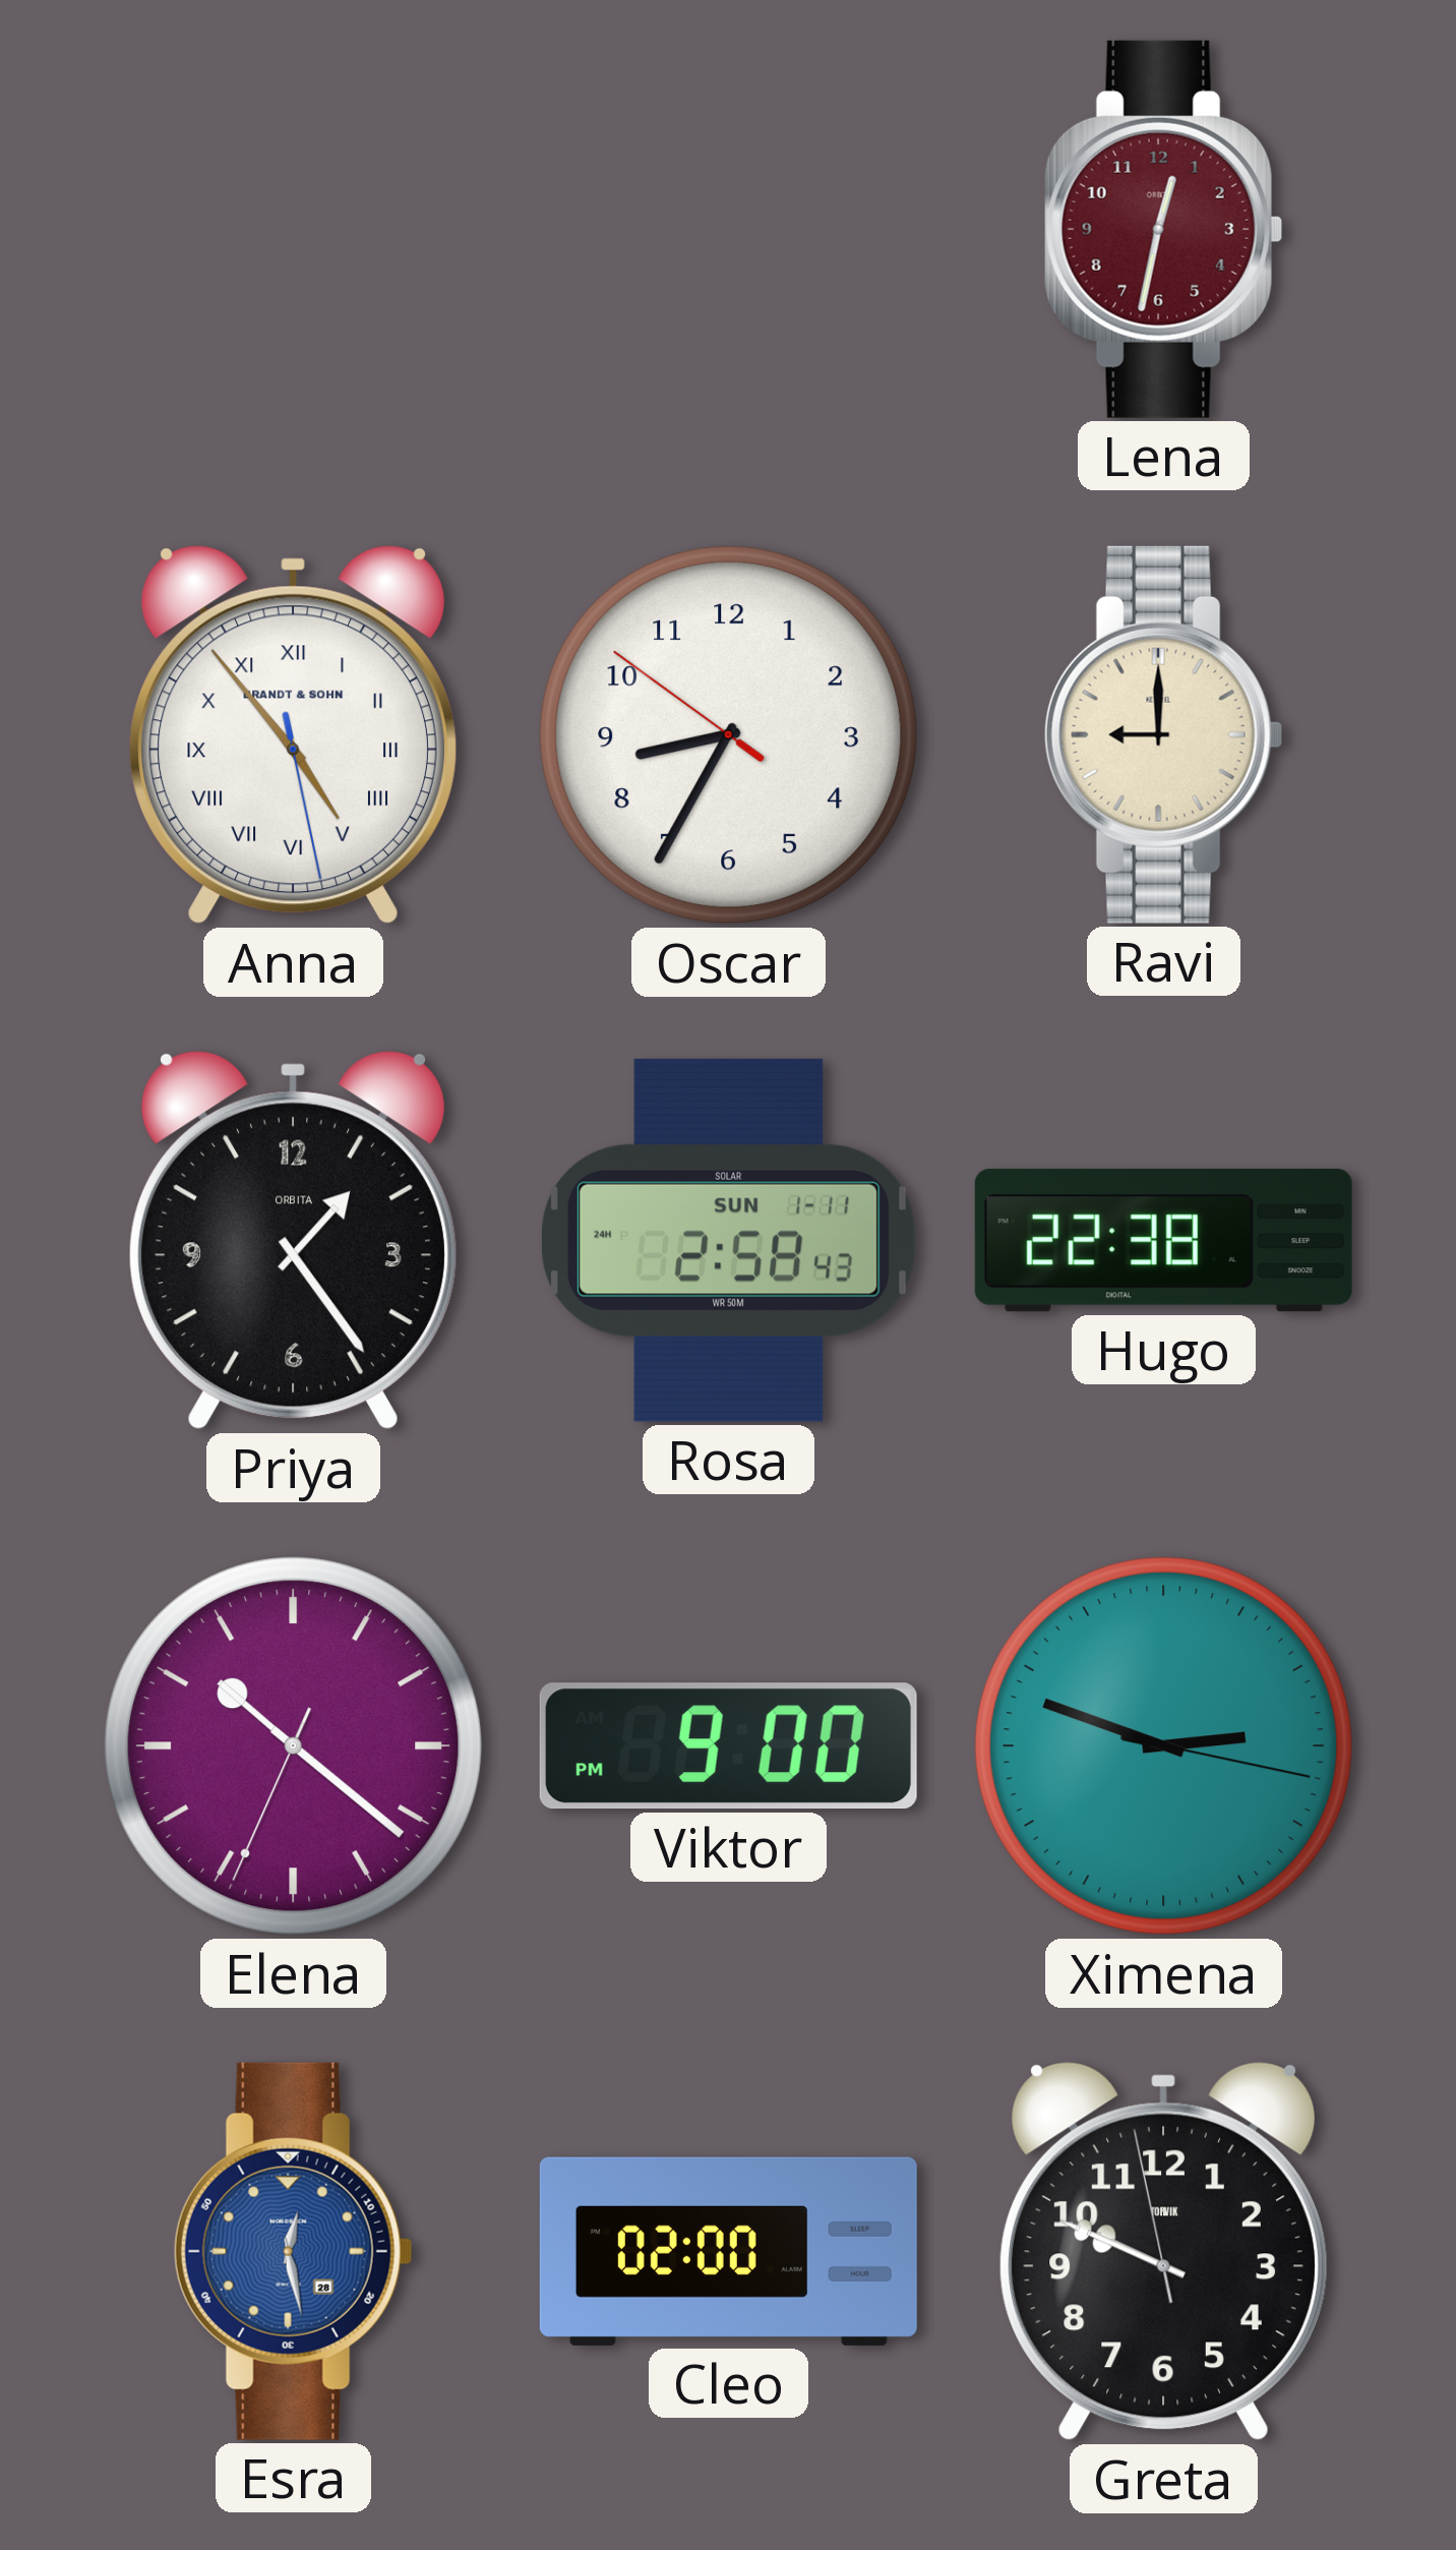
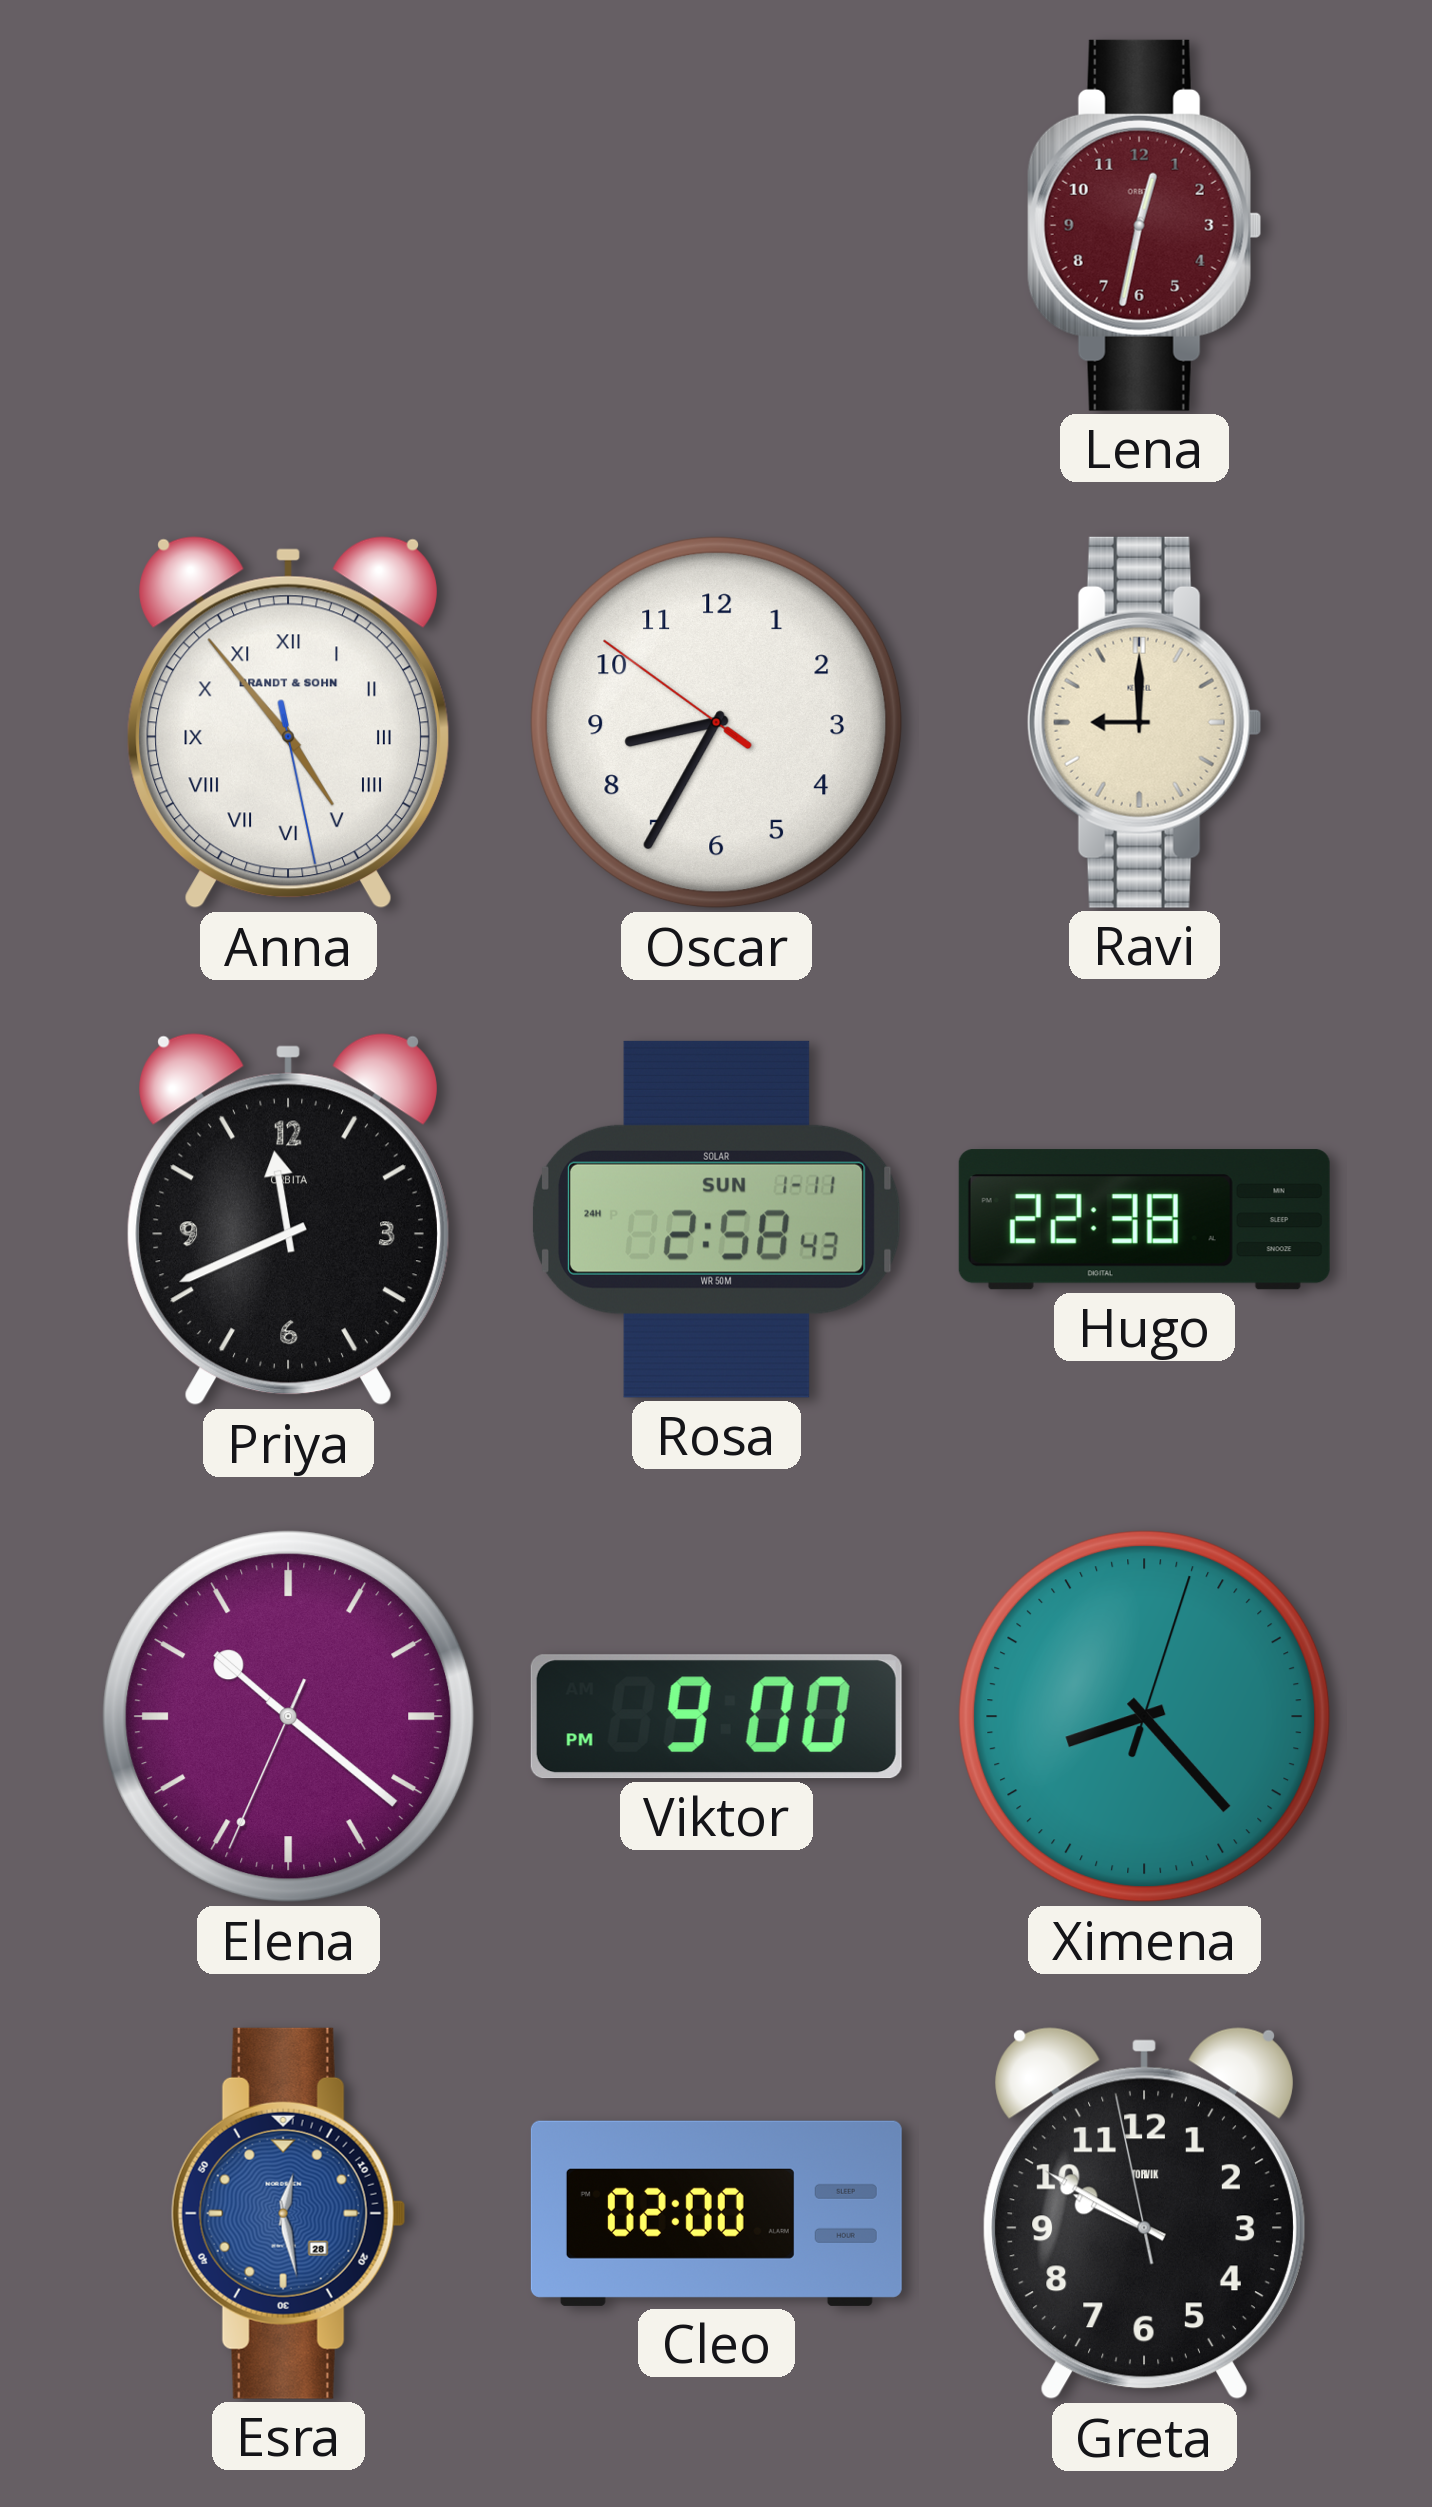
Priya: 1:24 -> 11:41 (288, 1220)
Ximena: 2:48 -> 8:23 (1145, 1717)
Greta: 9:48 -> 9:49 (1144, 2214)
